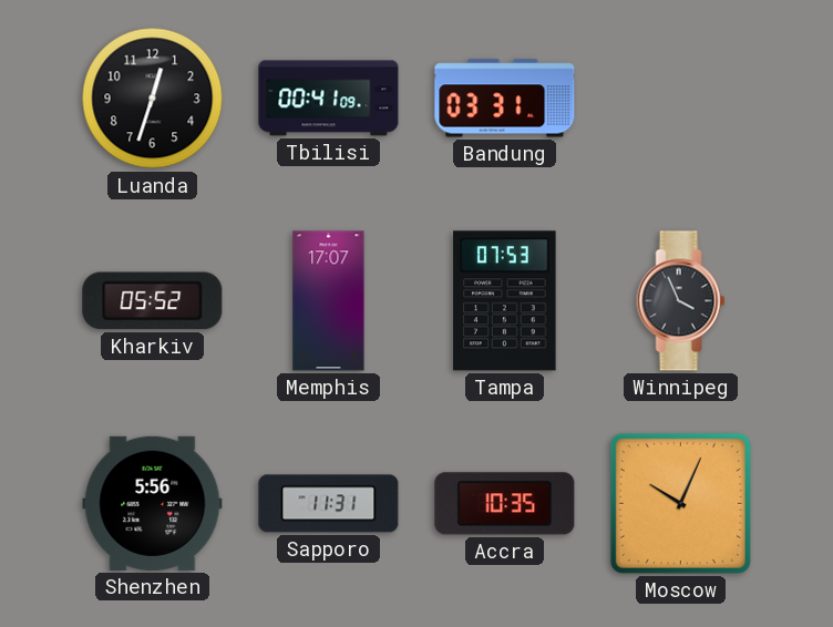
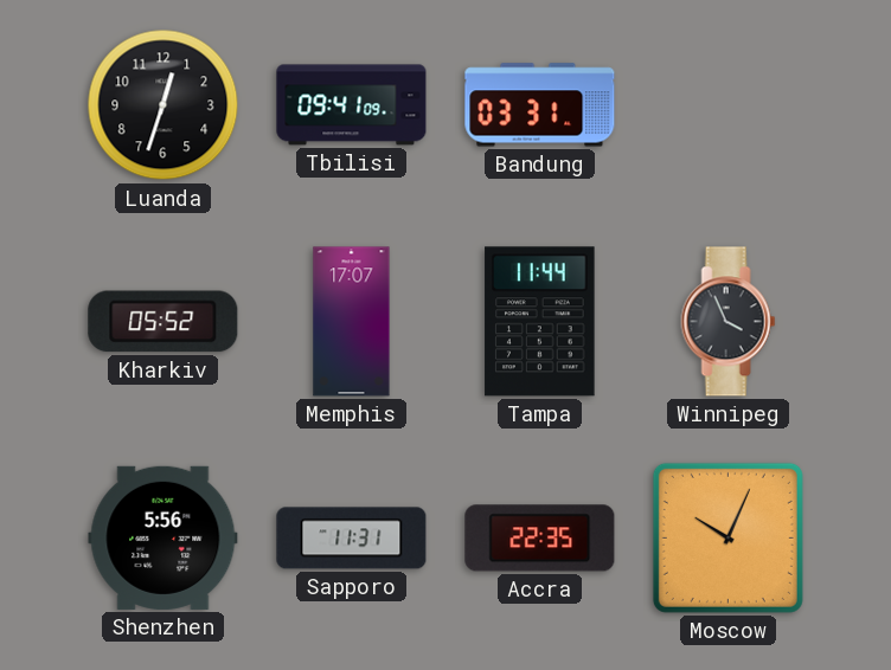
Tbilisi: 00:41 -> 09:41 (352, 105)
Tampa: 07:53 -> 11:44 (540, 322)
Accra: 10:35 -> 22:35 (540, 539)
